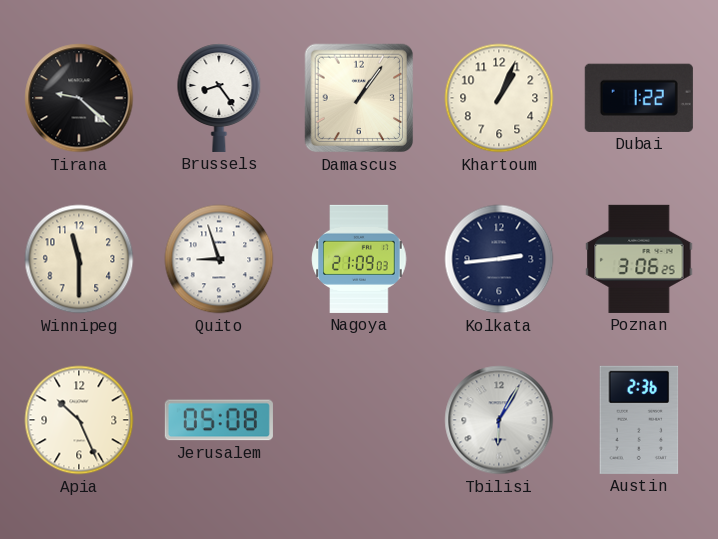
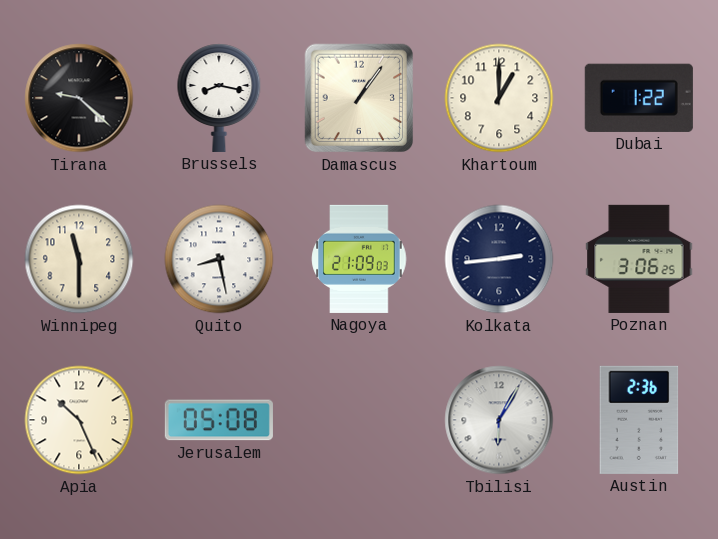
Brussels: 8:24 -> 8:17 (219, 98)
Khartoum: 1:04 -> 1:00 (499, 98)
Quito: 8:57 -> 8:28 (219, 259)
